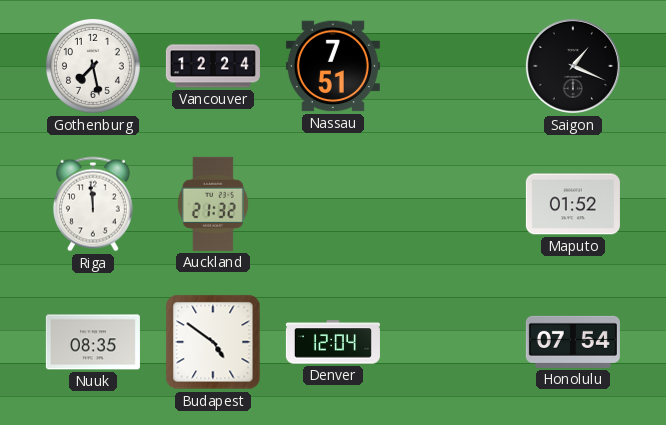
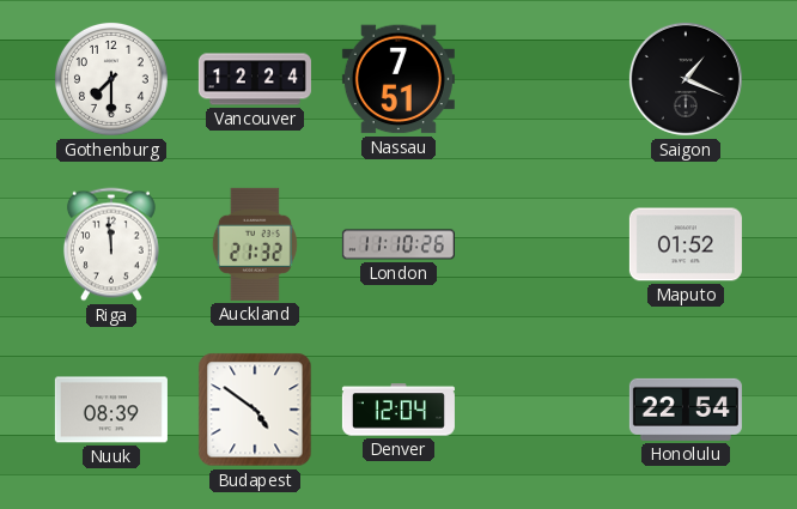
Gothenburg: 7:28 -> 7:30 (111, 79)
London: none -> 11:10 (398, 244)
Nuuk: 08:35 -> 08:39 (111, 410)
Honolulu: 07:54 -> 22:54 (686, 410)
